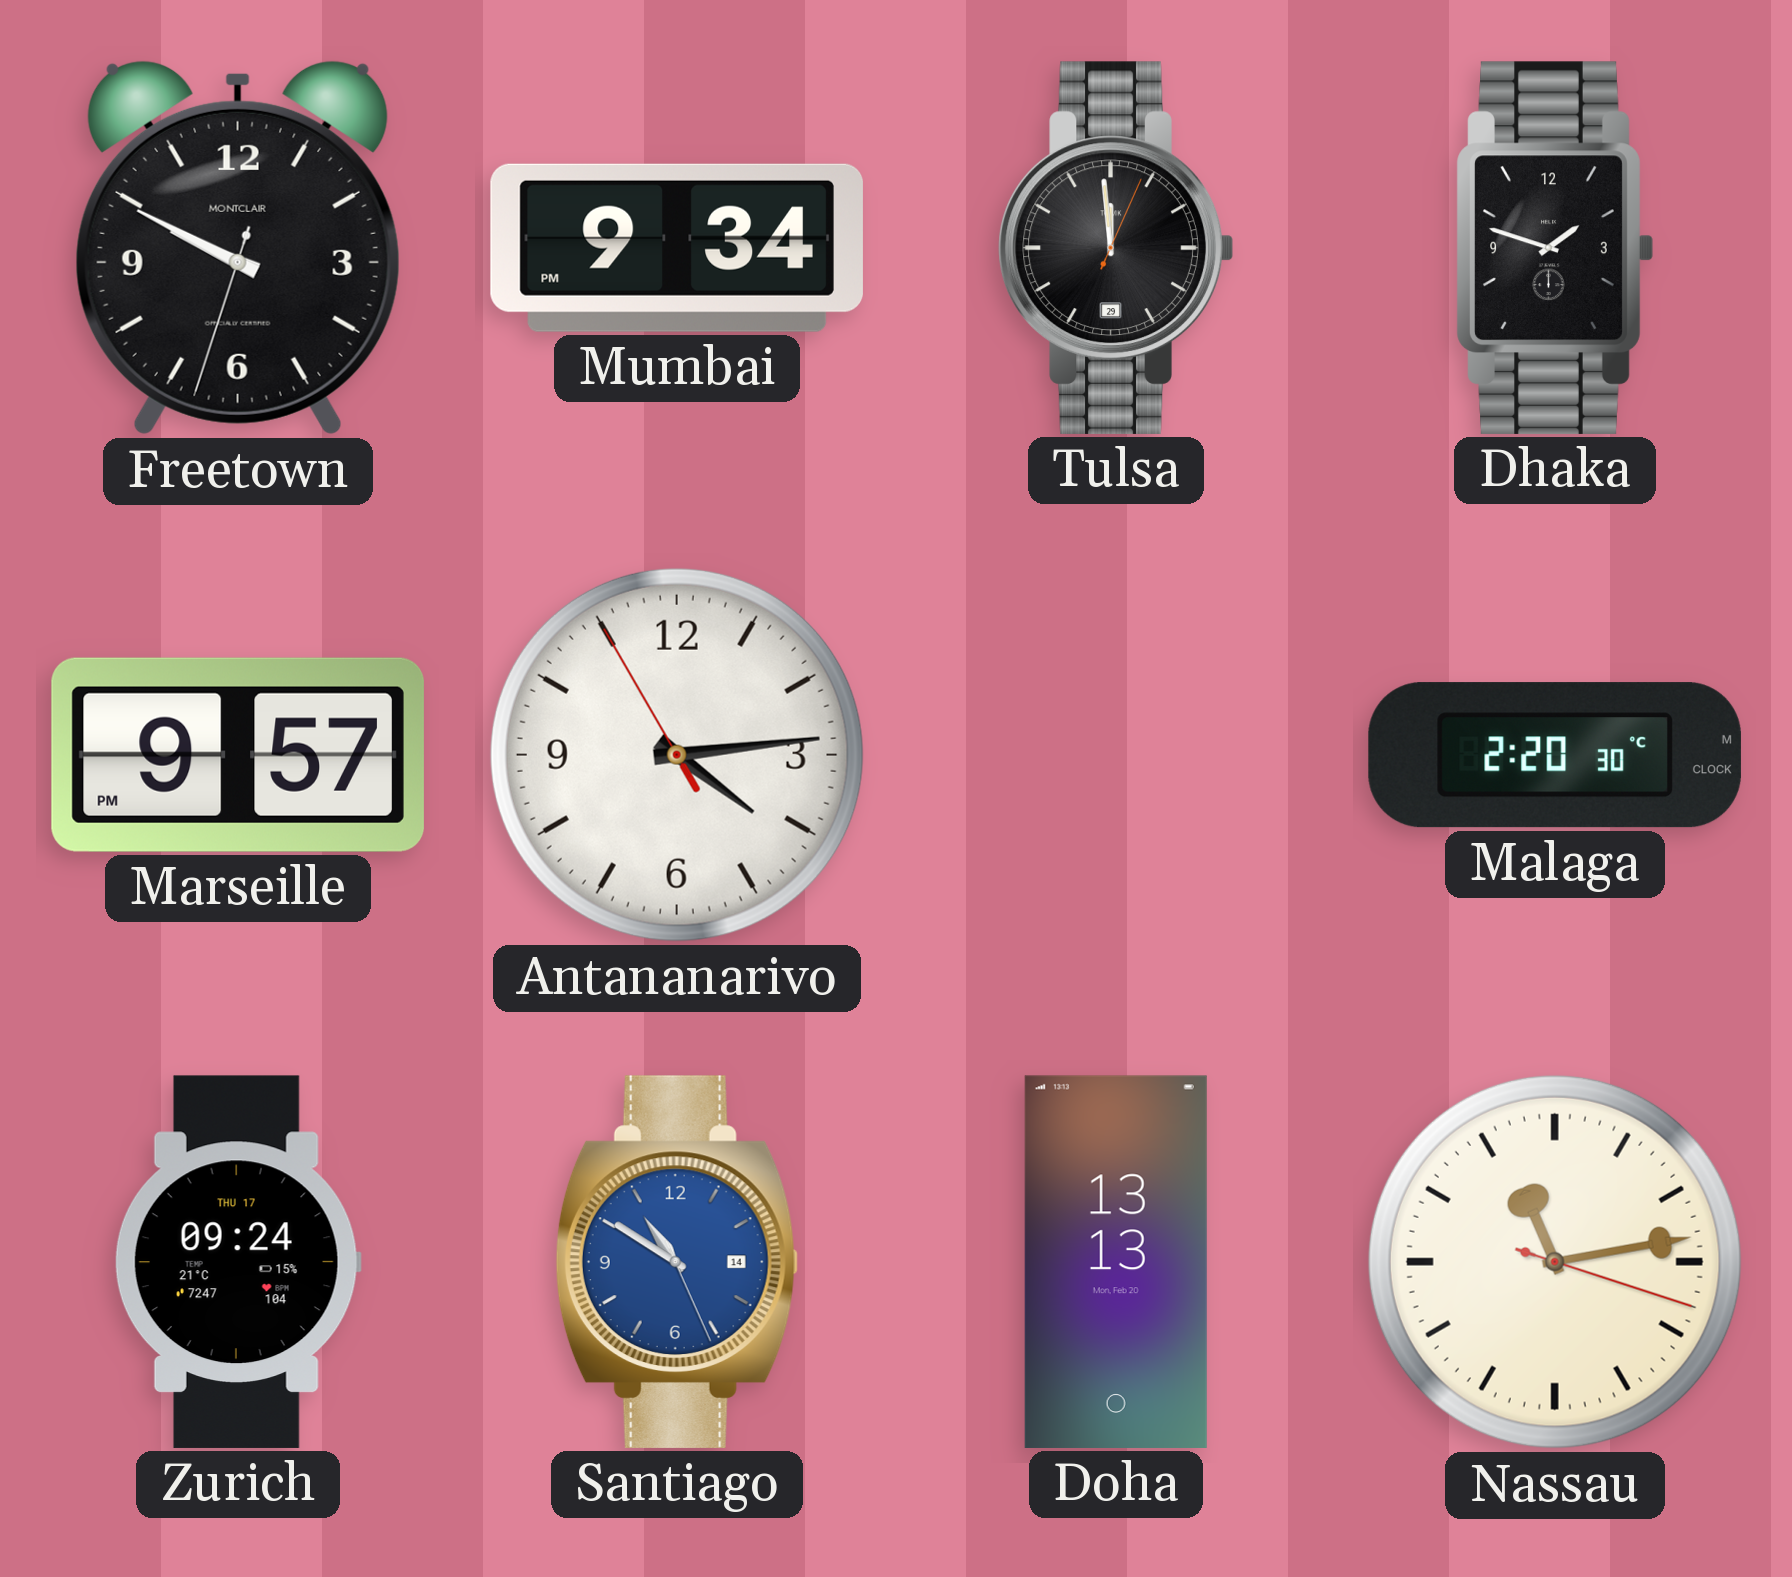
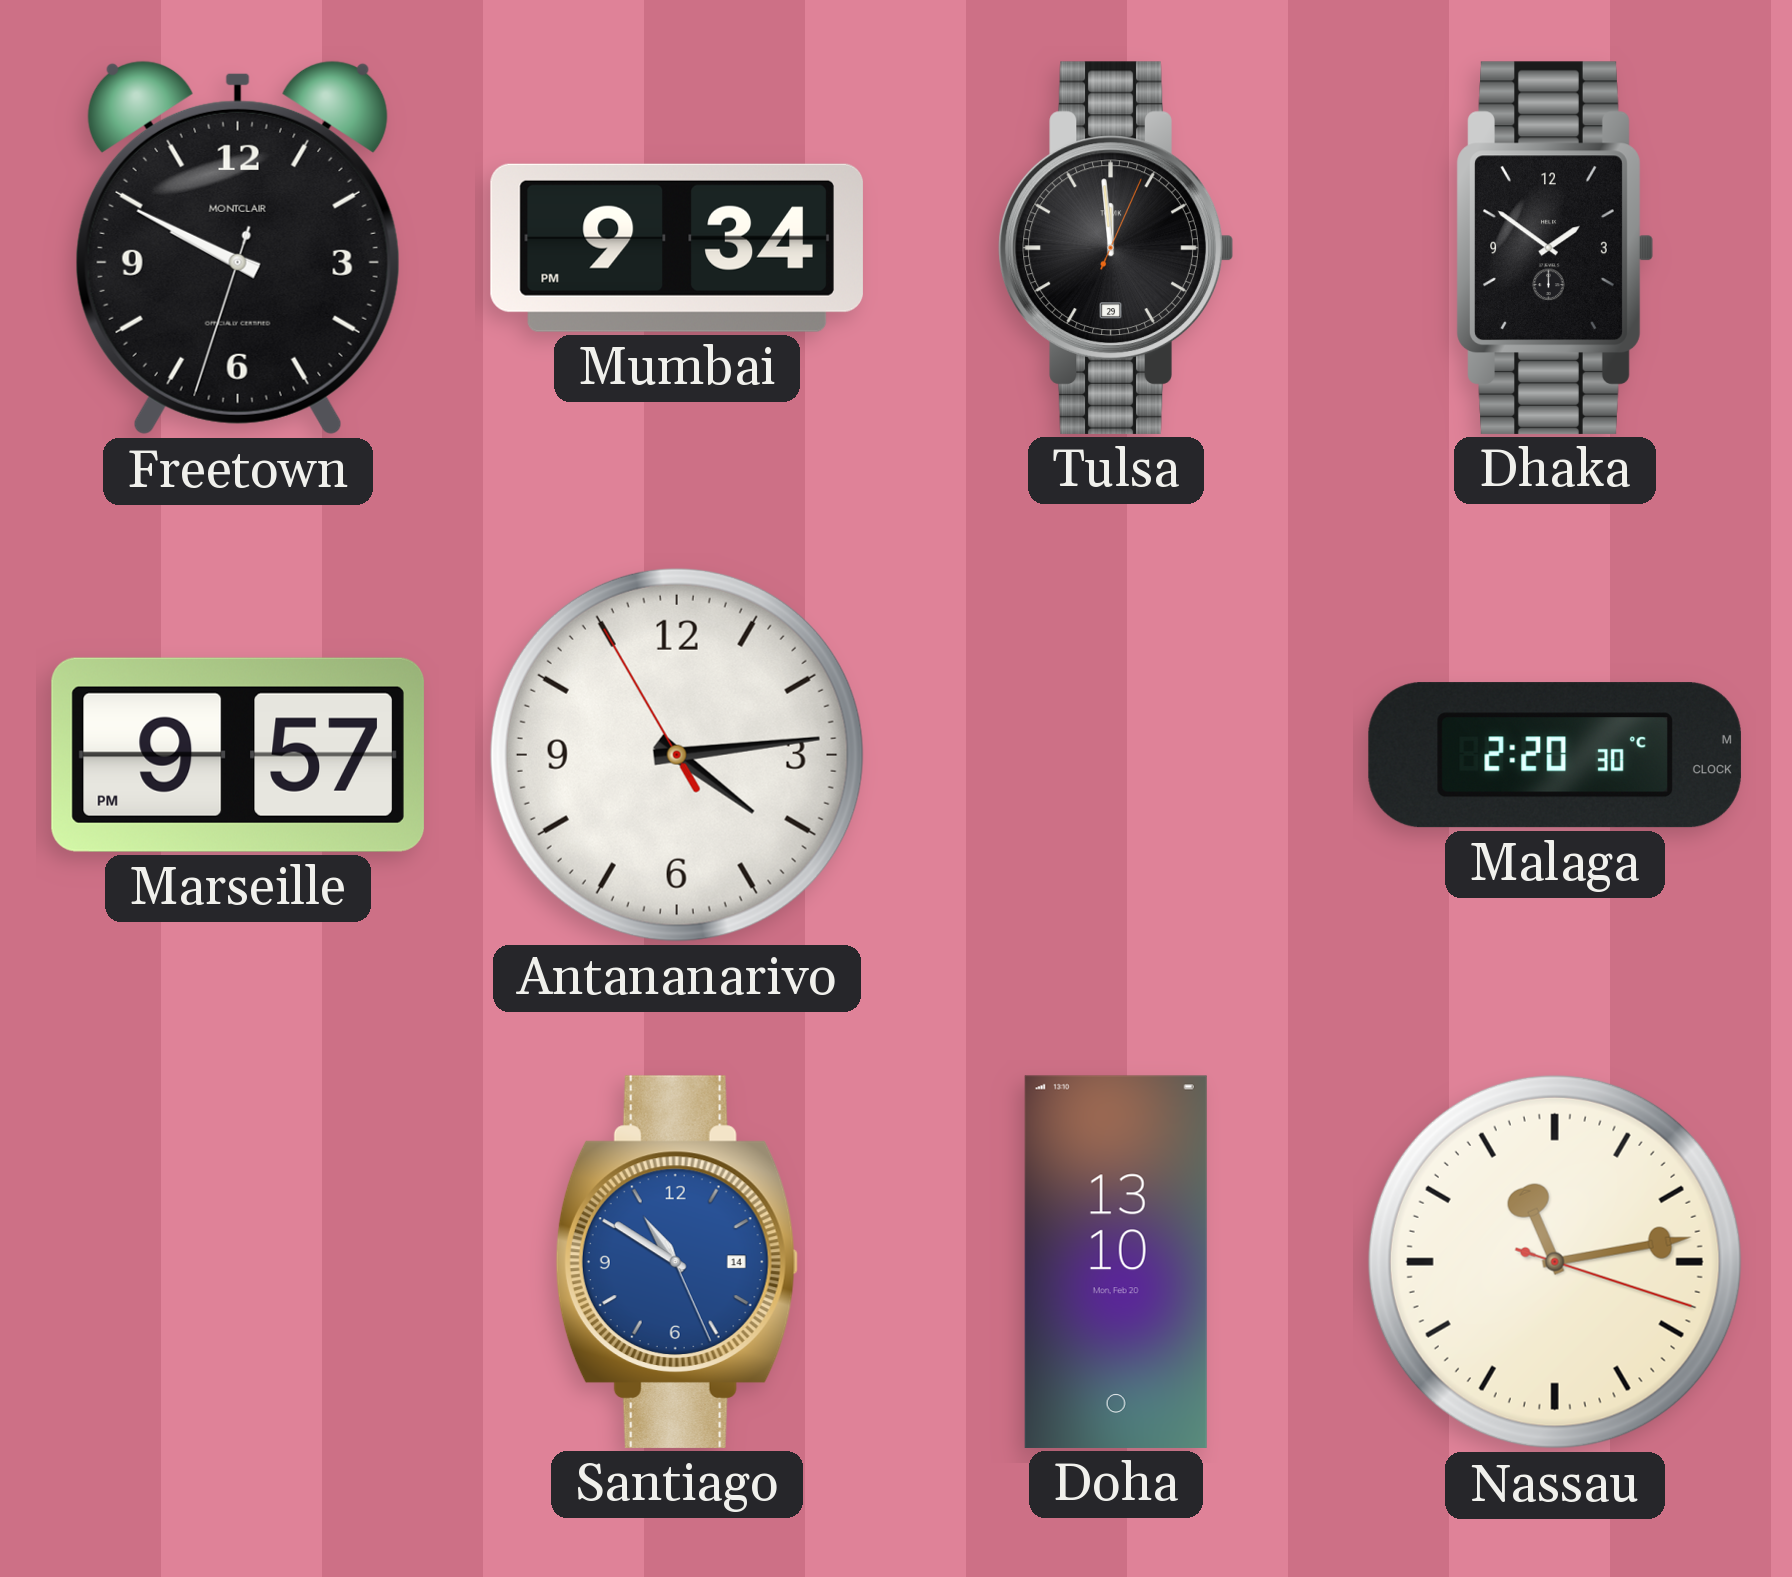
Dhaka: 1:48 -> 1:51 (1555, 248)
Zurich: 09:24 -> none (238, 1262)
Doha: 13:13 -> 13:10 (1116, 1262)
